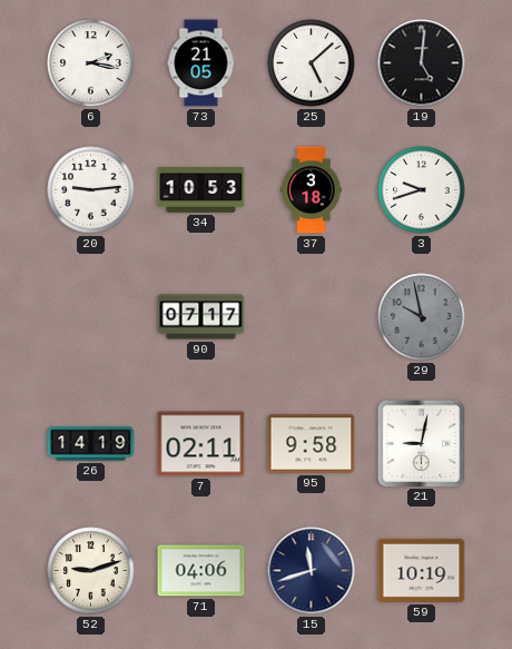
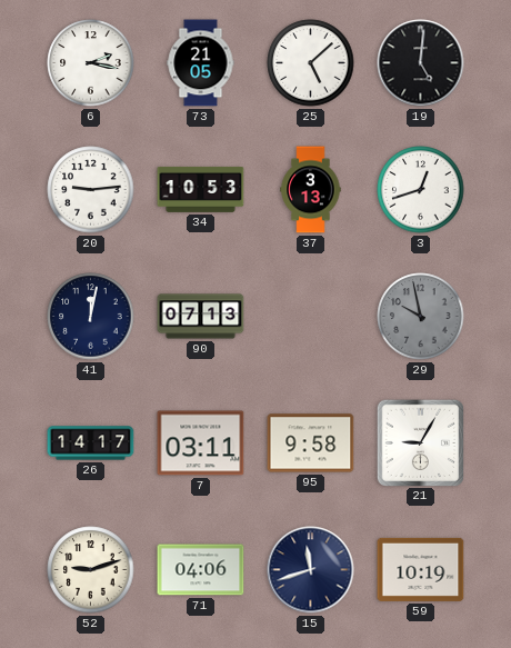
37: 3:18 -> 3:13 (311, 190)
3: 9:42 -> 12:42 (421, 190)
41: none -> 12:02 (91, 317)
90: 07:17 -> 07:13 (201, 317)
26: 14:19 -> 14:17 (91, 443)
7: 02:11 -> 03:11 (201, 443)
21: 9:02 -> 9:05 (420, 442)
